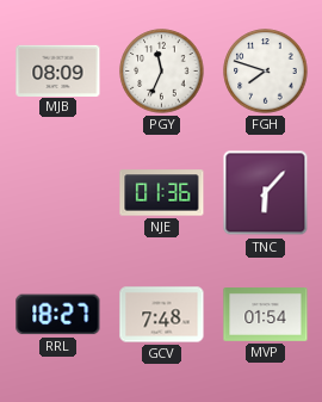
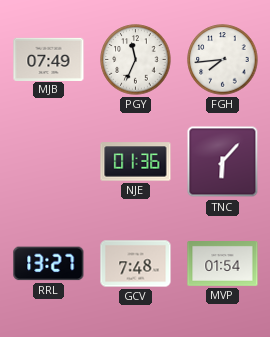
MJB: 08:09 -> 07:49 (49, 59)
FGH: 7:48 -> 7:44 (223, 60)
RRL: 18:27 -> 13:27 (49, 264)
